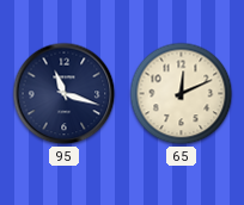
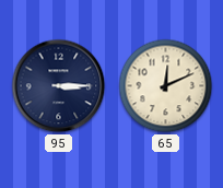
95: 11:18 -> 3:15 (59, 86)
